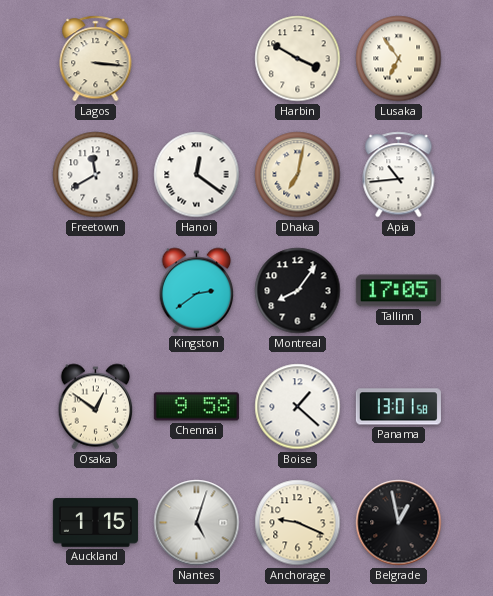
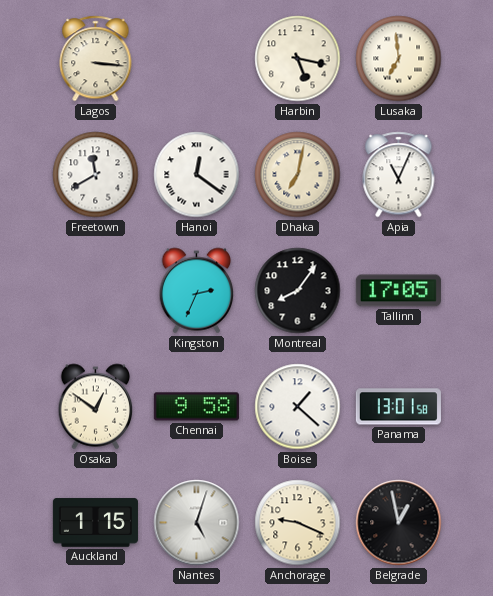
Harbin: 3:50 -> 5:17 (298, 59)
Lusaka: 6:54 -> 6:59 (399, 59)
Apia: 10:44 -> 11:04 (399, 175)
Kingston: 2:39 -> 2:34 (197, 291)
